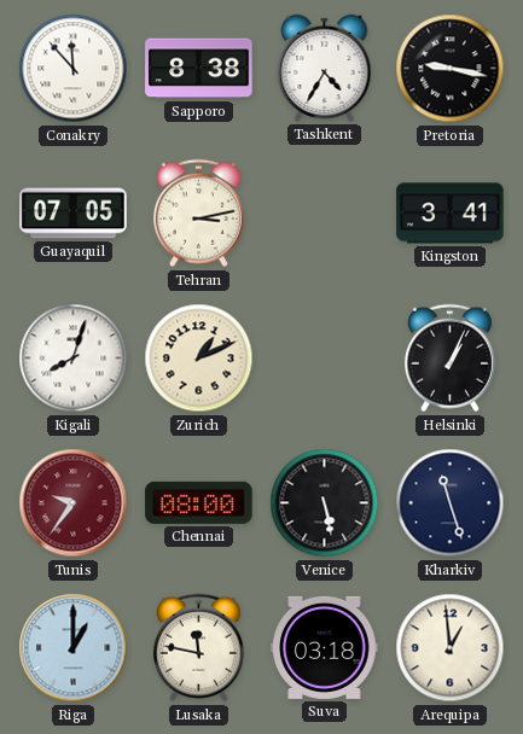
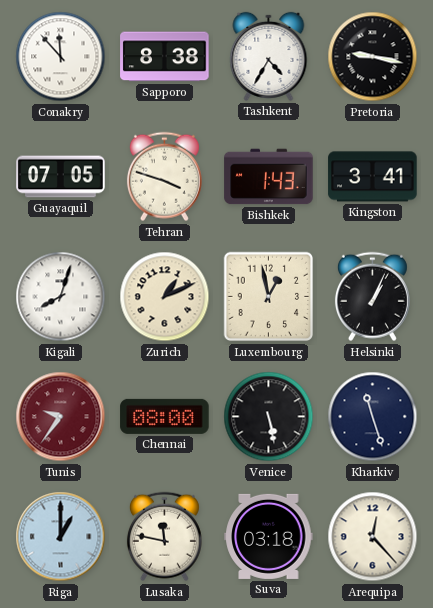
Tehran: 3:13 -> 3:48 (164, 177)
Bishkek: none -> 1:43 (269, 177)
Luxembourg: none -> 12:58 (269, 297)
Arequipa: 12:59 -> 12:23 (373, 537)
